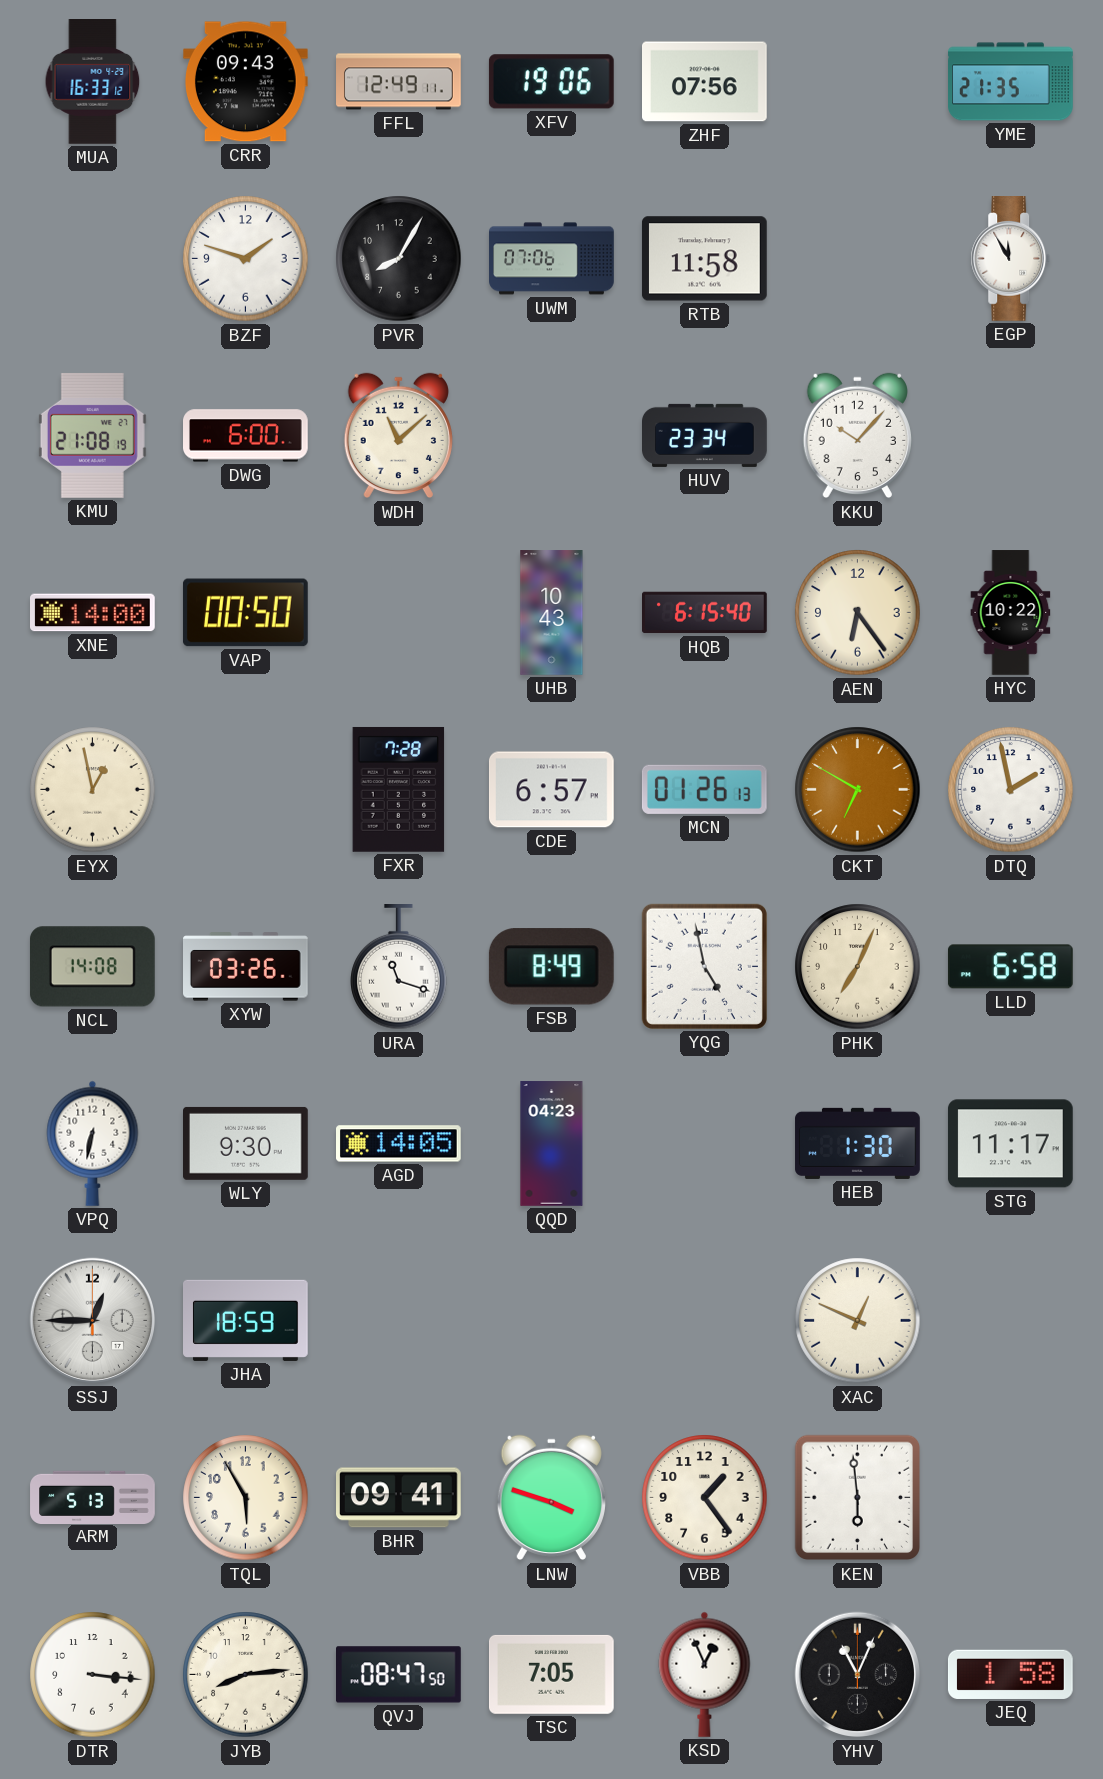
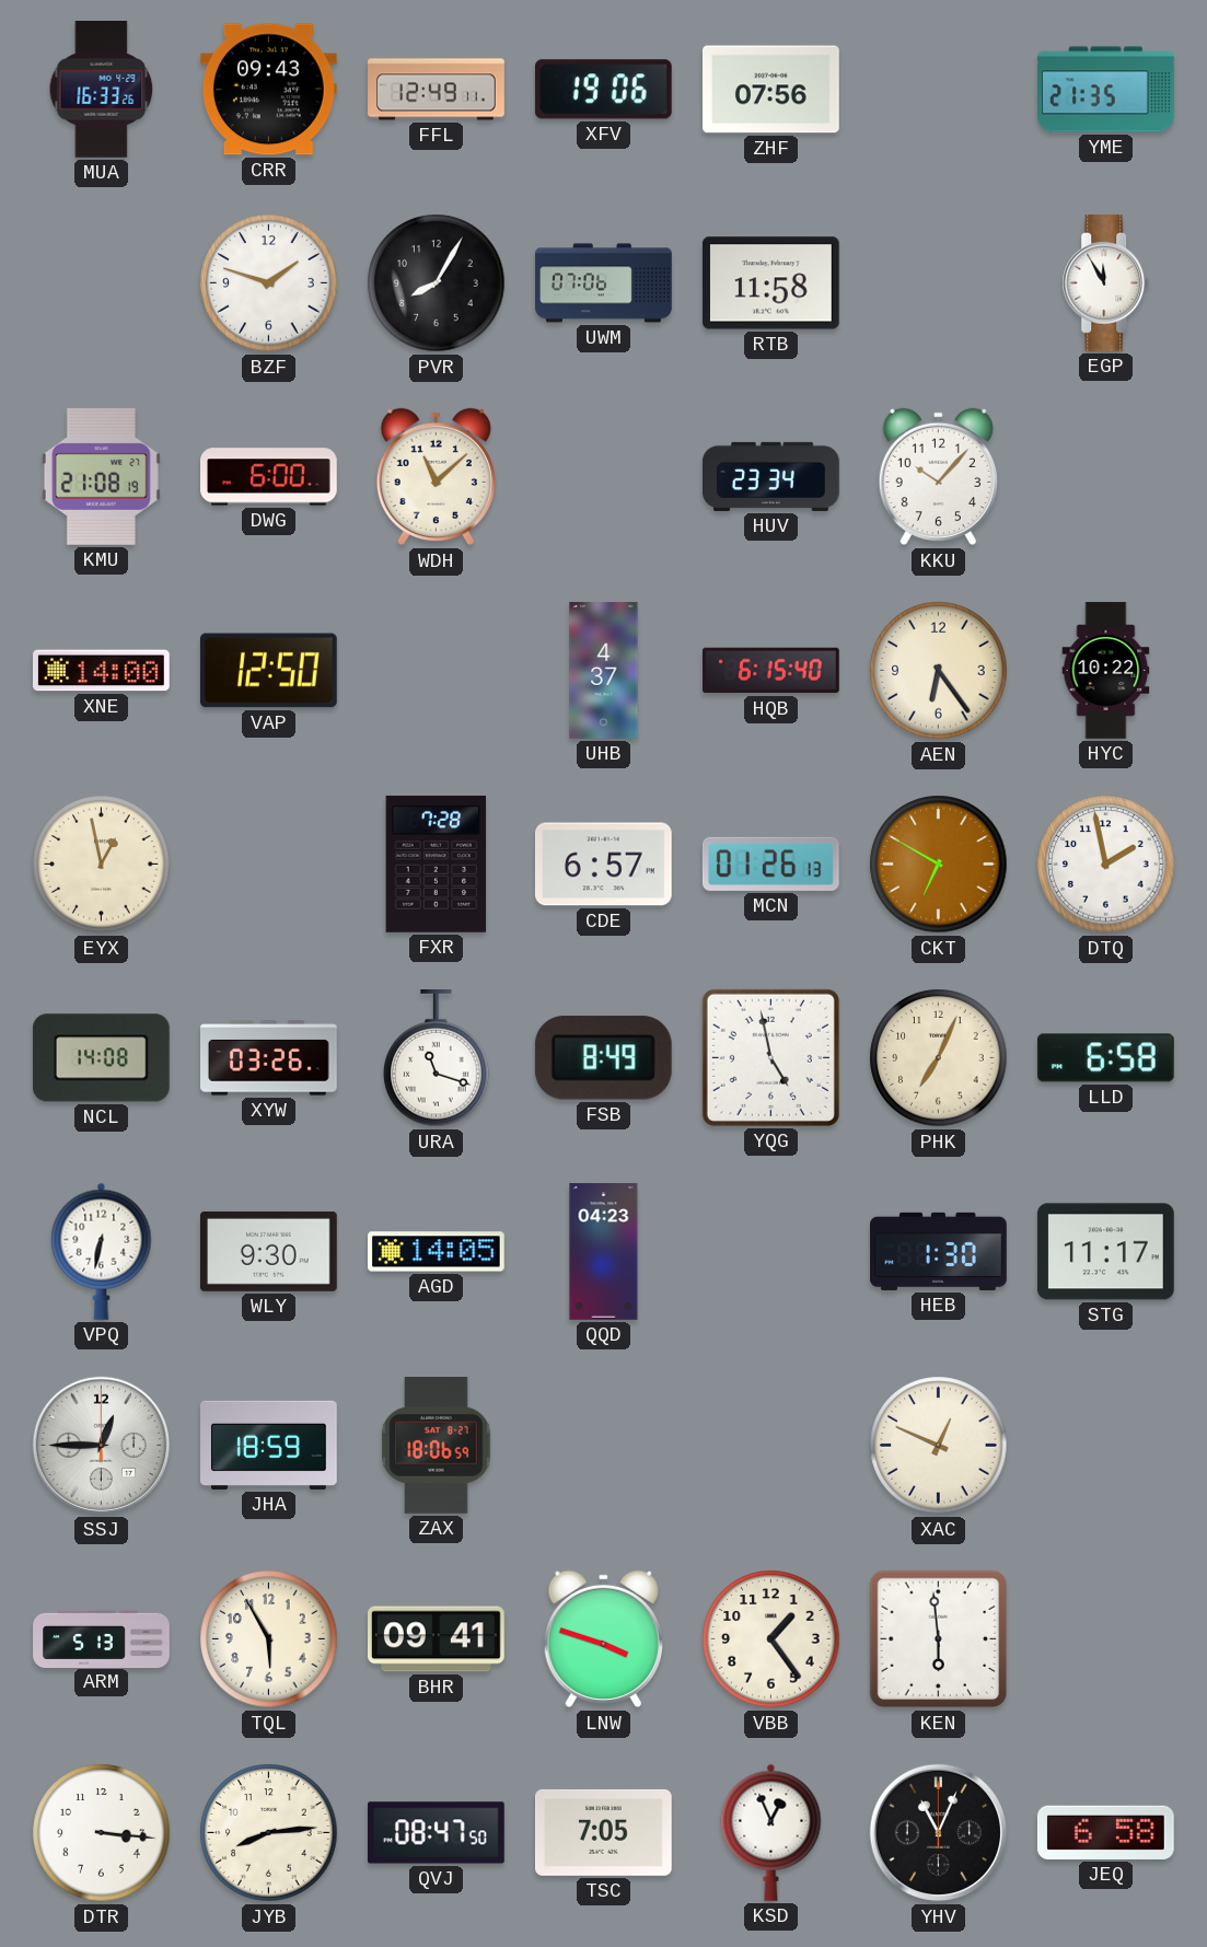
MUA: 16:33:12 -> 16:33:26 (102, 90)
VAP: 00:50 -> 12:50 (268, 671)
UHB: 10:43 -> 4:37 (604, 671)
ZAX: none -> 18:06 (437, 1446)
JEQ: 1:58 -> 6:58 (1105, 1832)
